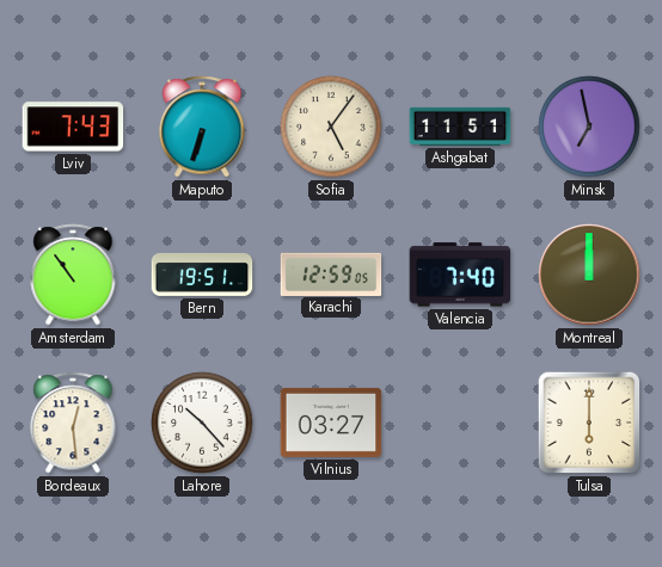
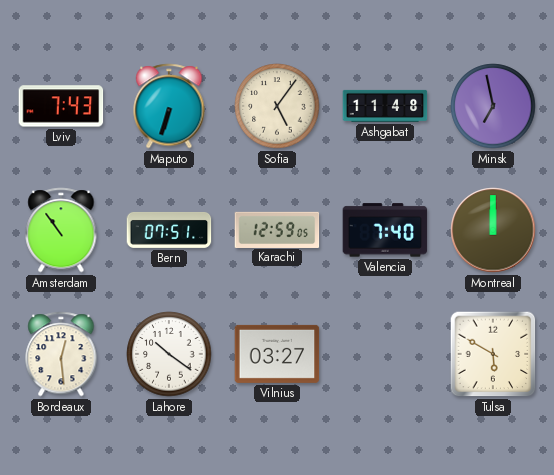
Ashgabat: 11:51 -> 11:48 (385, 106)
Bern: 19:51 -> 07:51 (169, 230)
Lahore: 10:23 -> 10:21 (169, 354)
Tulsa: 6:00 -> 5:50 (493, 354)
